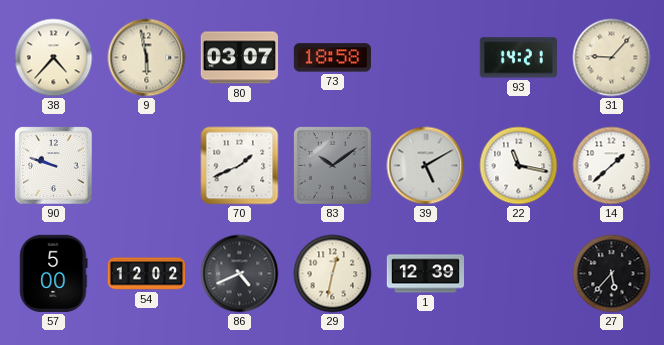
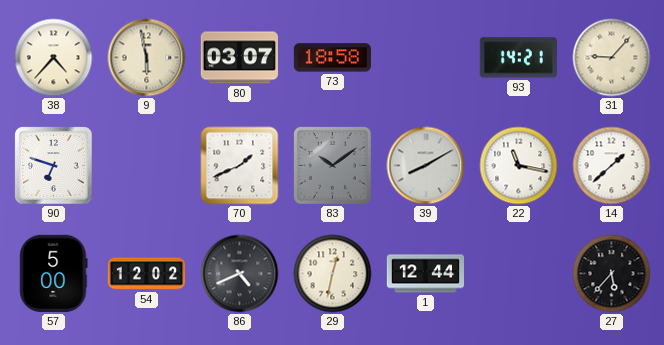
90: 9:48 -> 6:48 (54, 166)
39: 5:10 -> 8:10 (426, 166)
1: 12:39 -> 12:44 (425, 274)
